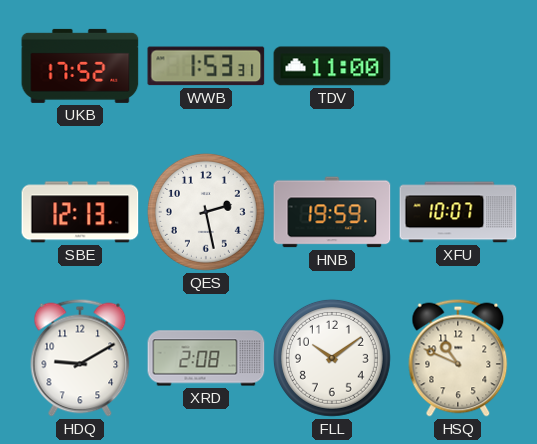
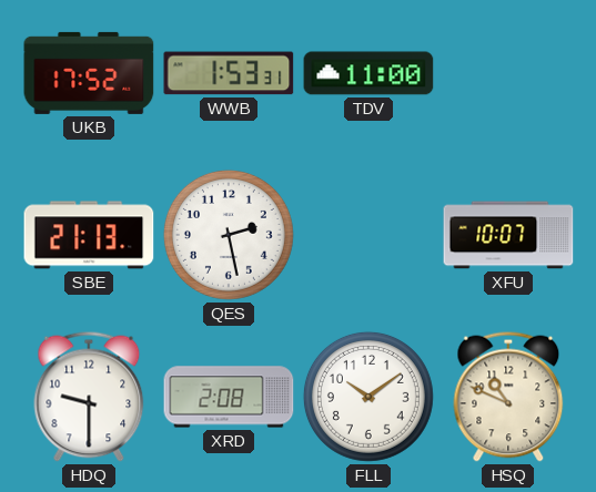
SBE: 12:13 -> 21:13 (89, 235)
HNB: 19:59 -> none (332, 212)
HDQ: 9:10 -> 9:30 (89, 397)
